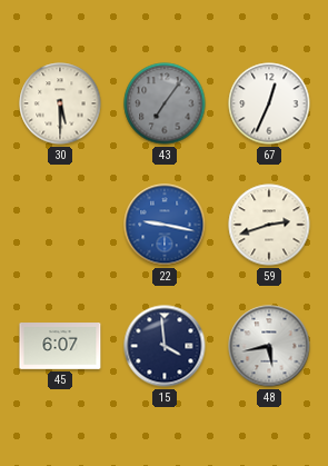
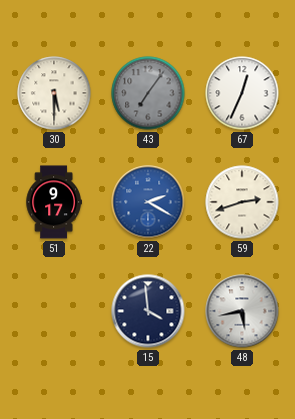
51: none -> 9:17 (54, 202)
22: 9:17 -> 2:20 (148, 202)
45: 6:07 -> none (60, 347)
